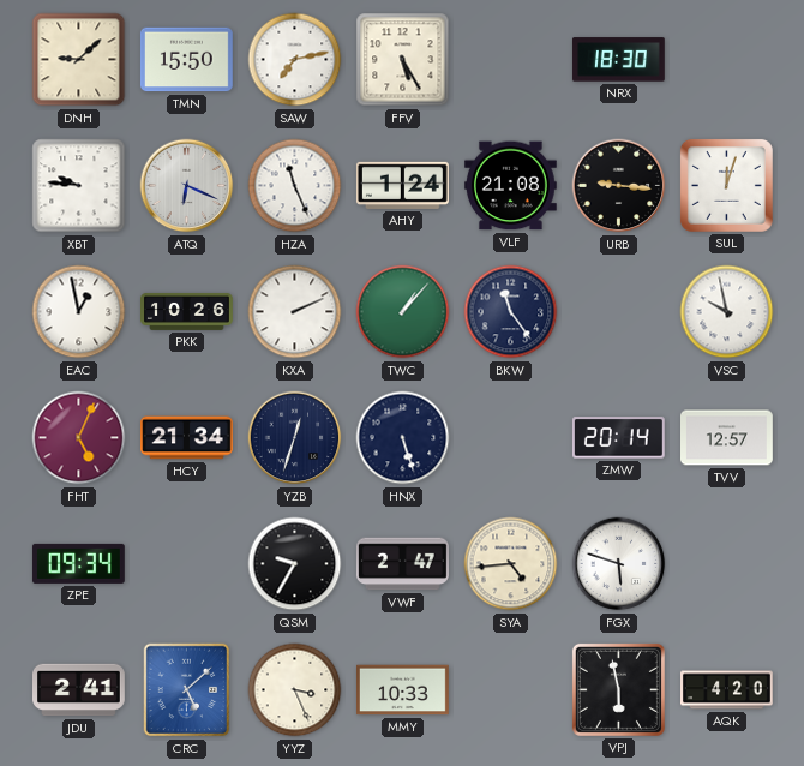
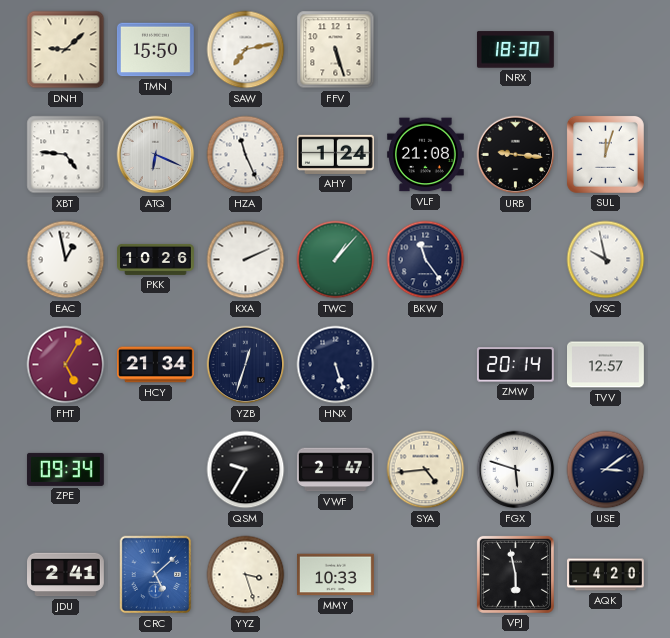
FFV: 5:25 -> 5:27 (336, 50)
XBT: 9:46 -> 4:46 (66, 155)
FHT: 5:04 -> 5:05 (66, 365)
USE: none -> 3:09 (606, 470)
YYZ: 3:26 -> 3:27 (246, 575)
